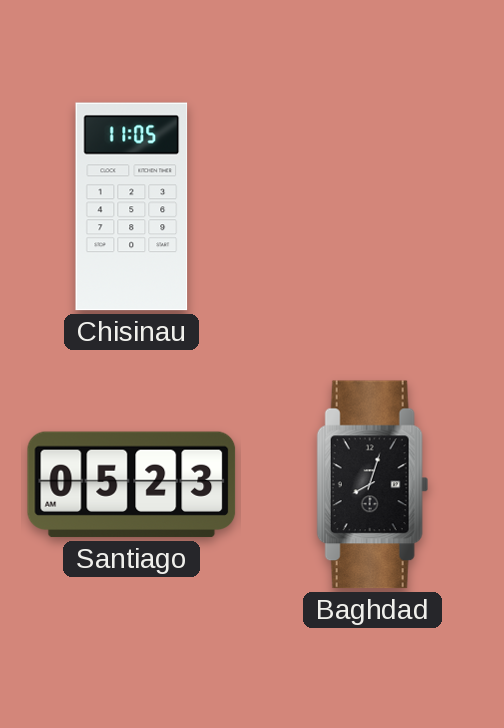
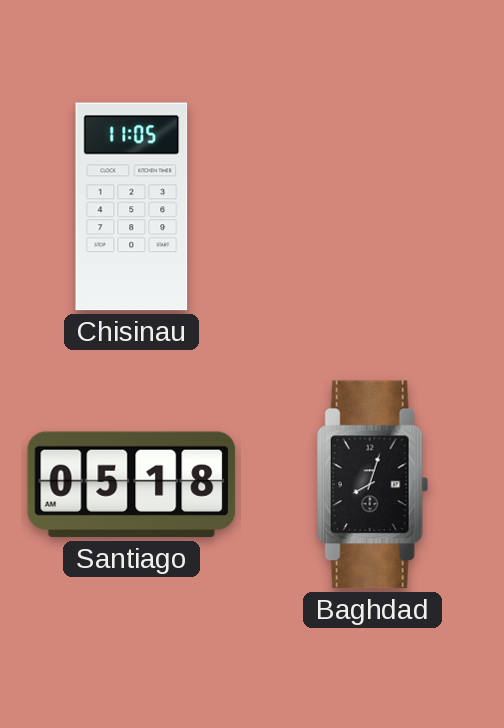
Santiago: 05:23 -> 05:18 (132, 485)
